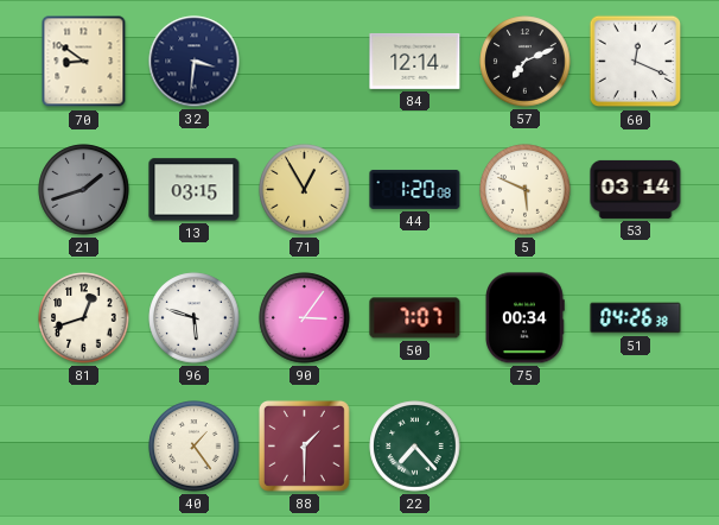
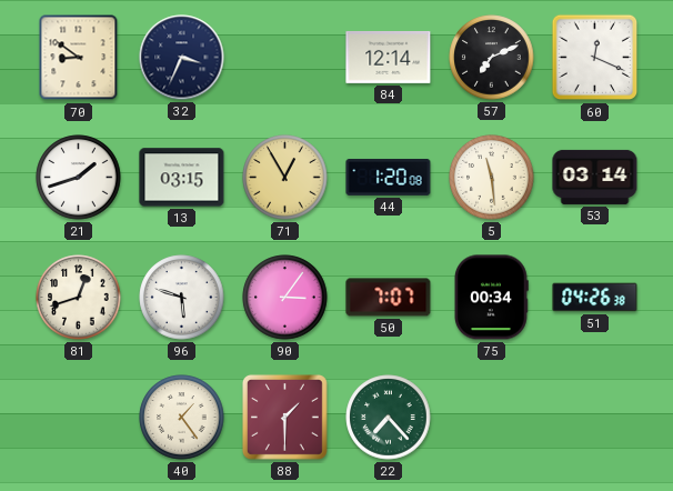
32: 3:31 -> 3:34 (182, 58)
21 dial: grey -> white (79, 178)
5: 5:49 -> 11:29 (492, 178)
